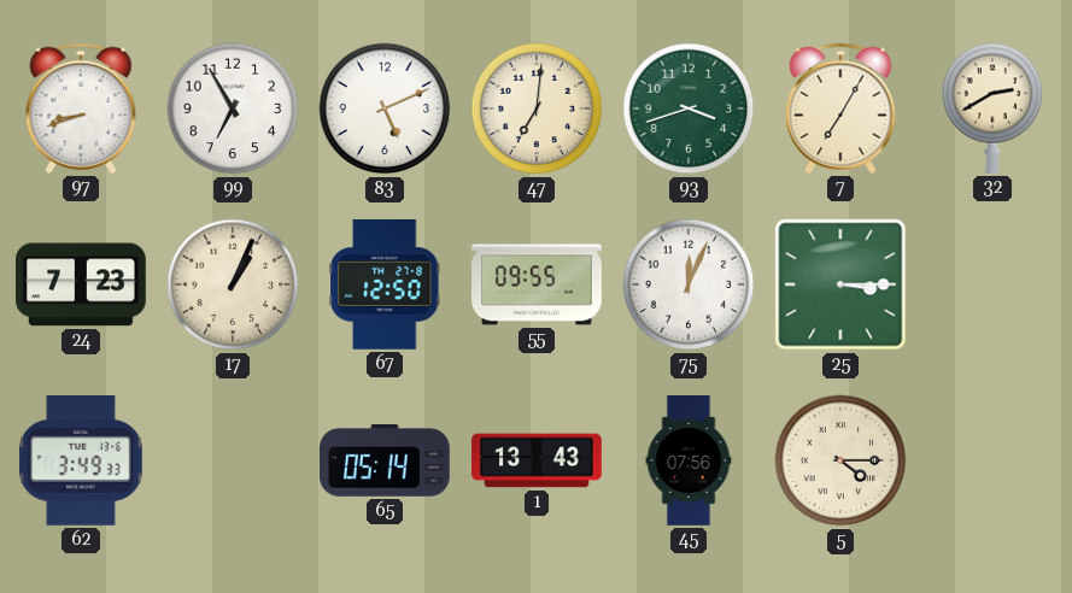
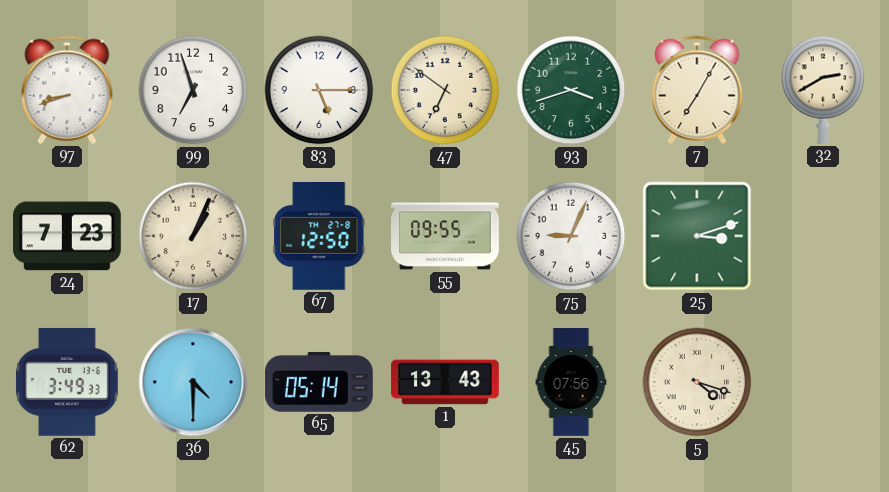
99: 6:55 -> 6:57 (193, 90)
83: 5:11 -> 5:15 (319, 90)
47: 7:01 -> 6:51 (445, 90)
75: 12:04 -> 9:04 (571, 236)
25: 3:15 -> 3:12 (697, 236)
36: none -> 4:30 (193, 382)
5: 4:15 -> 4:18 (697, 382)
